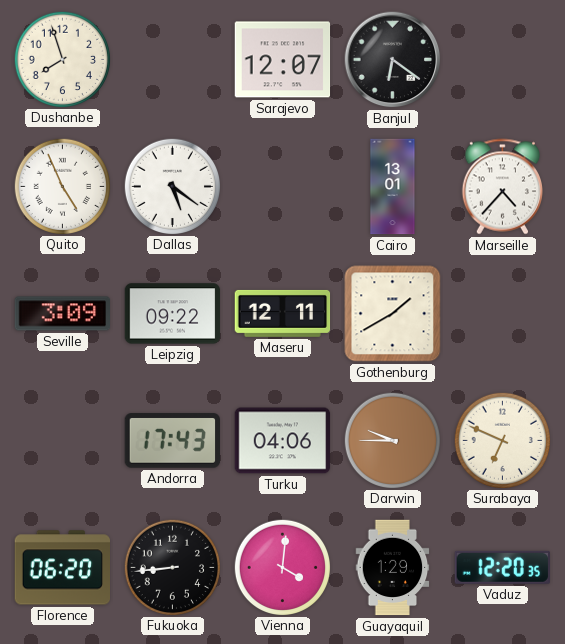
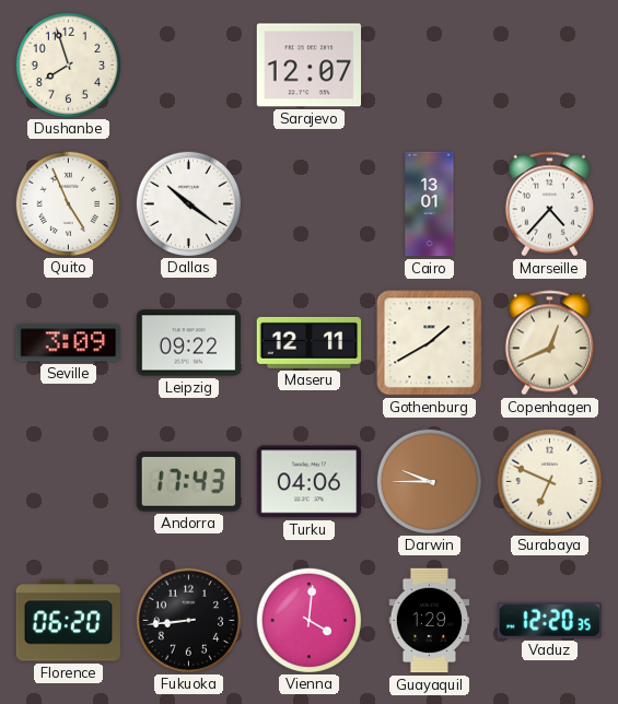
Banjul: 6:21 -> none (393, 60)
Dallas: 5:21 -> 10:21 (188, 203)
Copenhagen: none -> 12:41 (549, 343)
